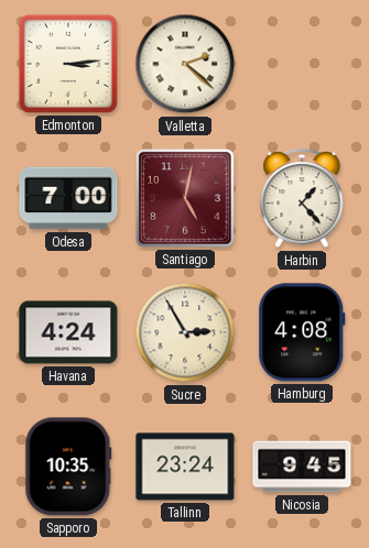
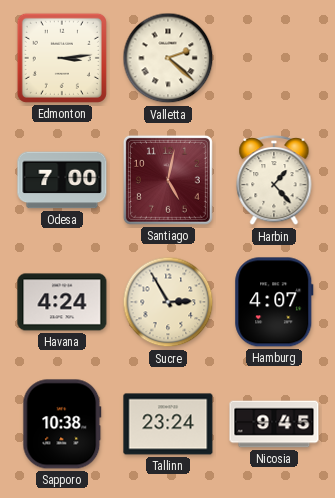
Hamburg: 4:08 -> 4:07 (274, 302)
Sapporo: 10:35 -> 10:38 (62, 424)
